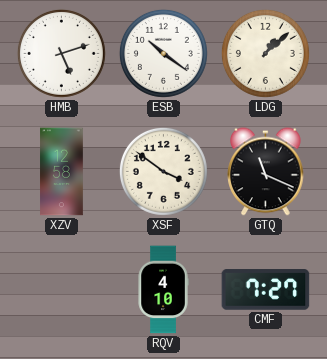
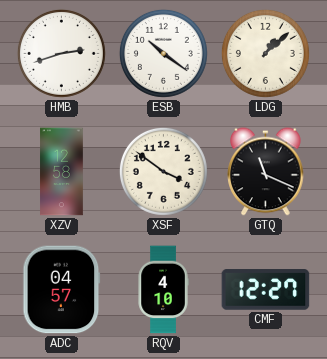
HMB: 5:12 -> 2:42 (61, 53)
ADC: none -> 04:57 (62, 290)
CMF: 7:27 -> 12:27 (266, 290)
